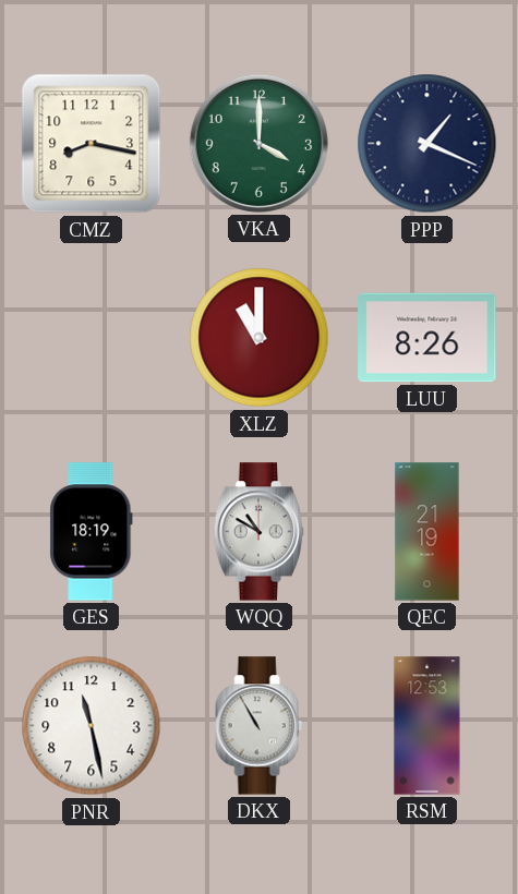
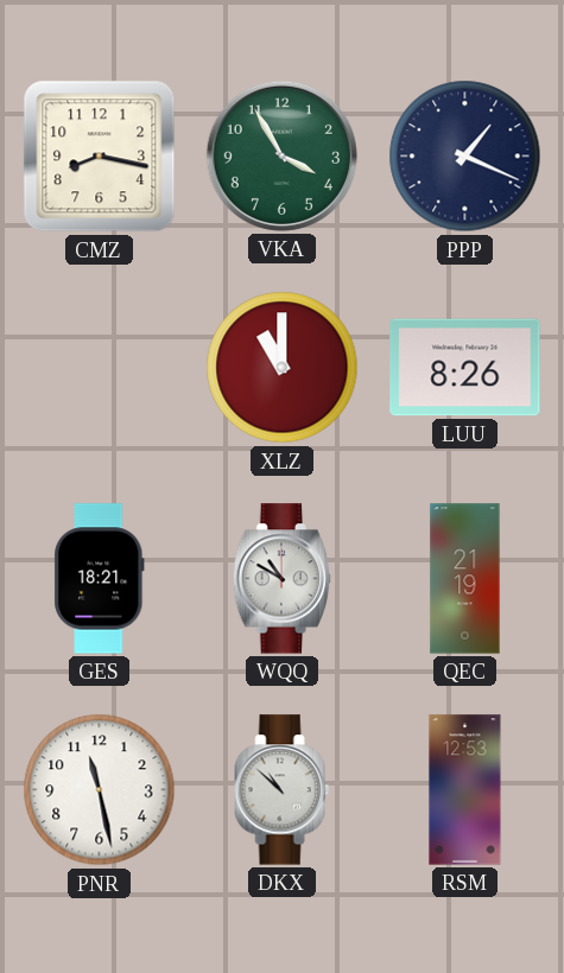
VKA: 4:00 -> 3:55 (281, 155)
GES: 18:19 -> 18:21 (100, 579)
DKX: 10:55 -> 10:52 (283, 790)
